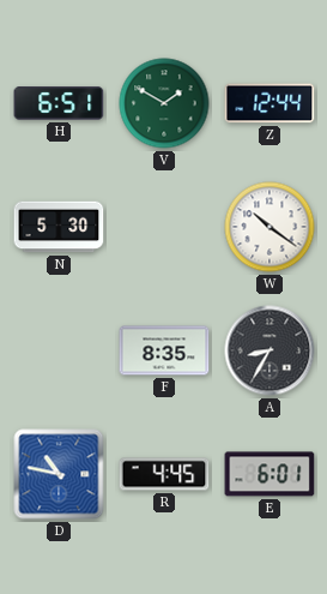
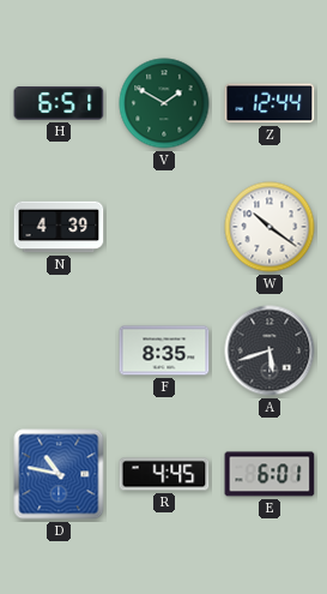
N: 5:30 -> 4:39 (59, 227)
A: 8:35 -> 5:42 (270, 350)
